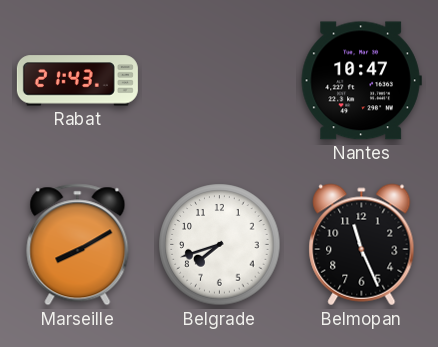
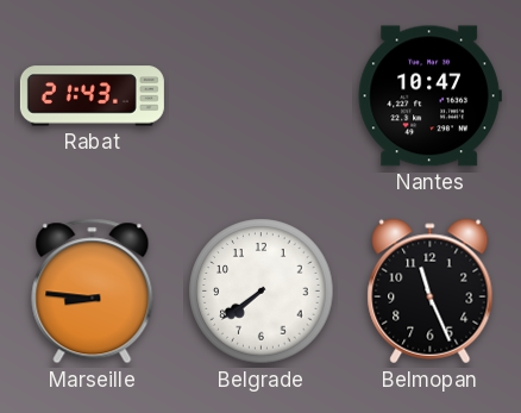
Marseille: 8:10 -> 8:46 (93, 292)
Belgrade: 7:42 -> 7:39 (262, 292)
